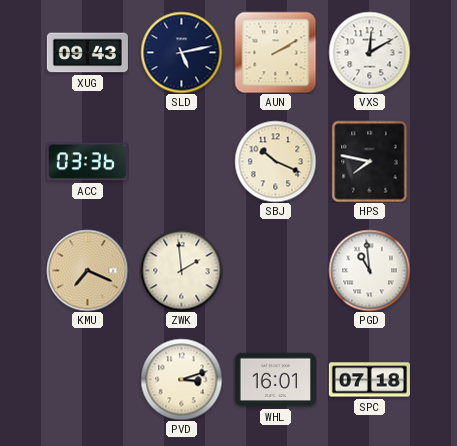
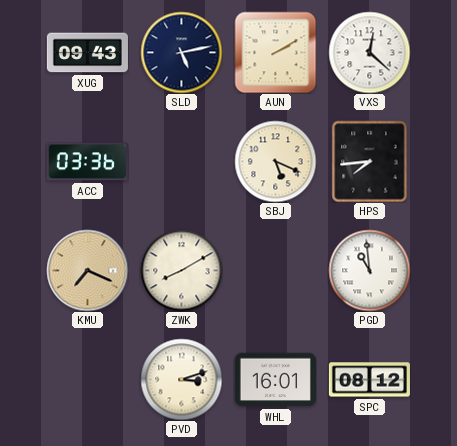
VXS: 12:10 -> 12:22 (369, 52)
SBJ: 10:19 -> 5:19 (275, 161)
HPS: 7:47 -> 7:44 (370, 161)
ZWK: 1:59 -> 8:10 (181, 270)
SPC: 07:18 -> 08:12 (369, 380)
